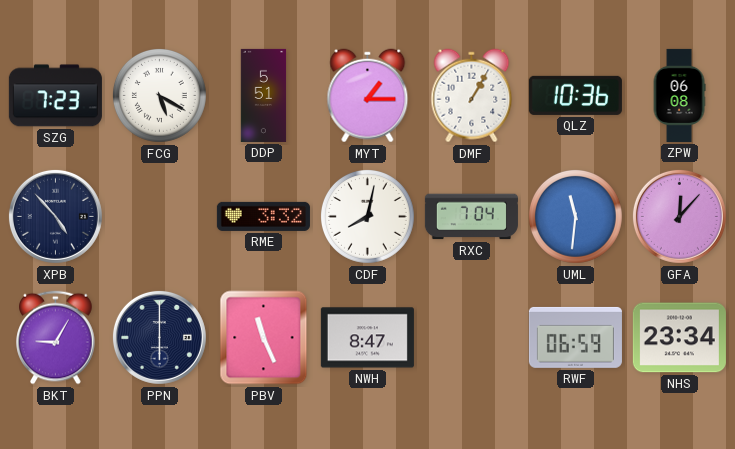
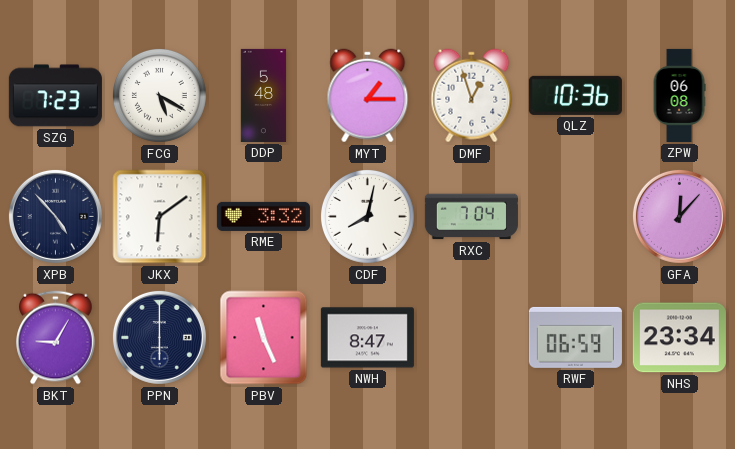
DDP: 5:51 -> 5:48 (264, 95)
DMF: 1:05 -> 12:57 (472, 96)
JKX: none -> 6:09 (160, 217)
UML: 11:31 -> none (575, 216)
